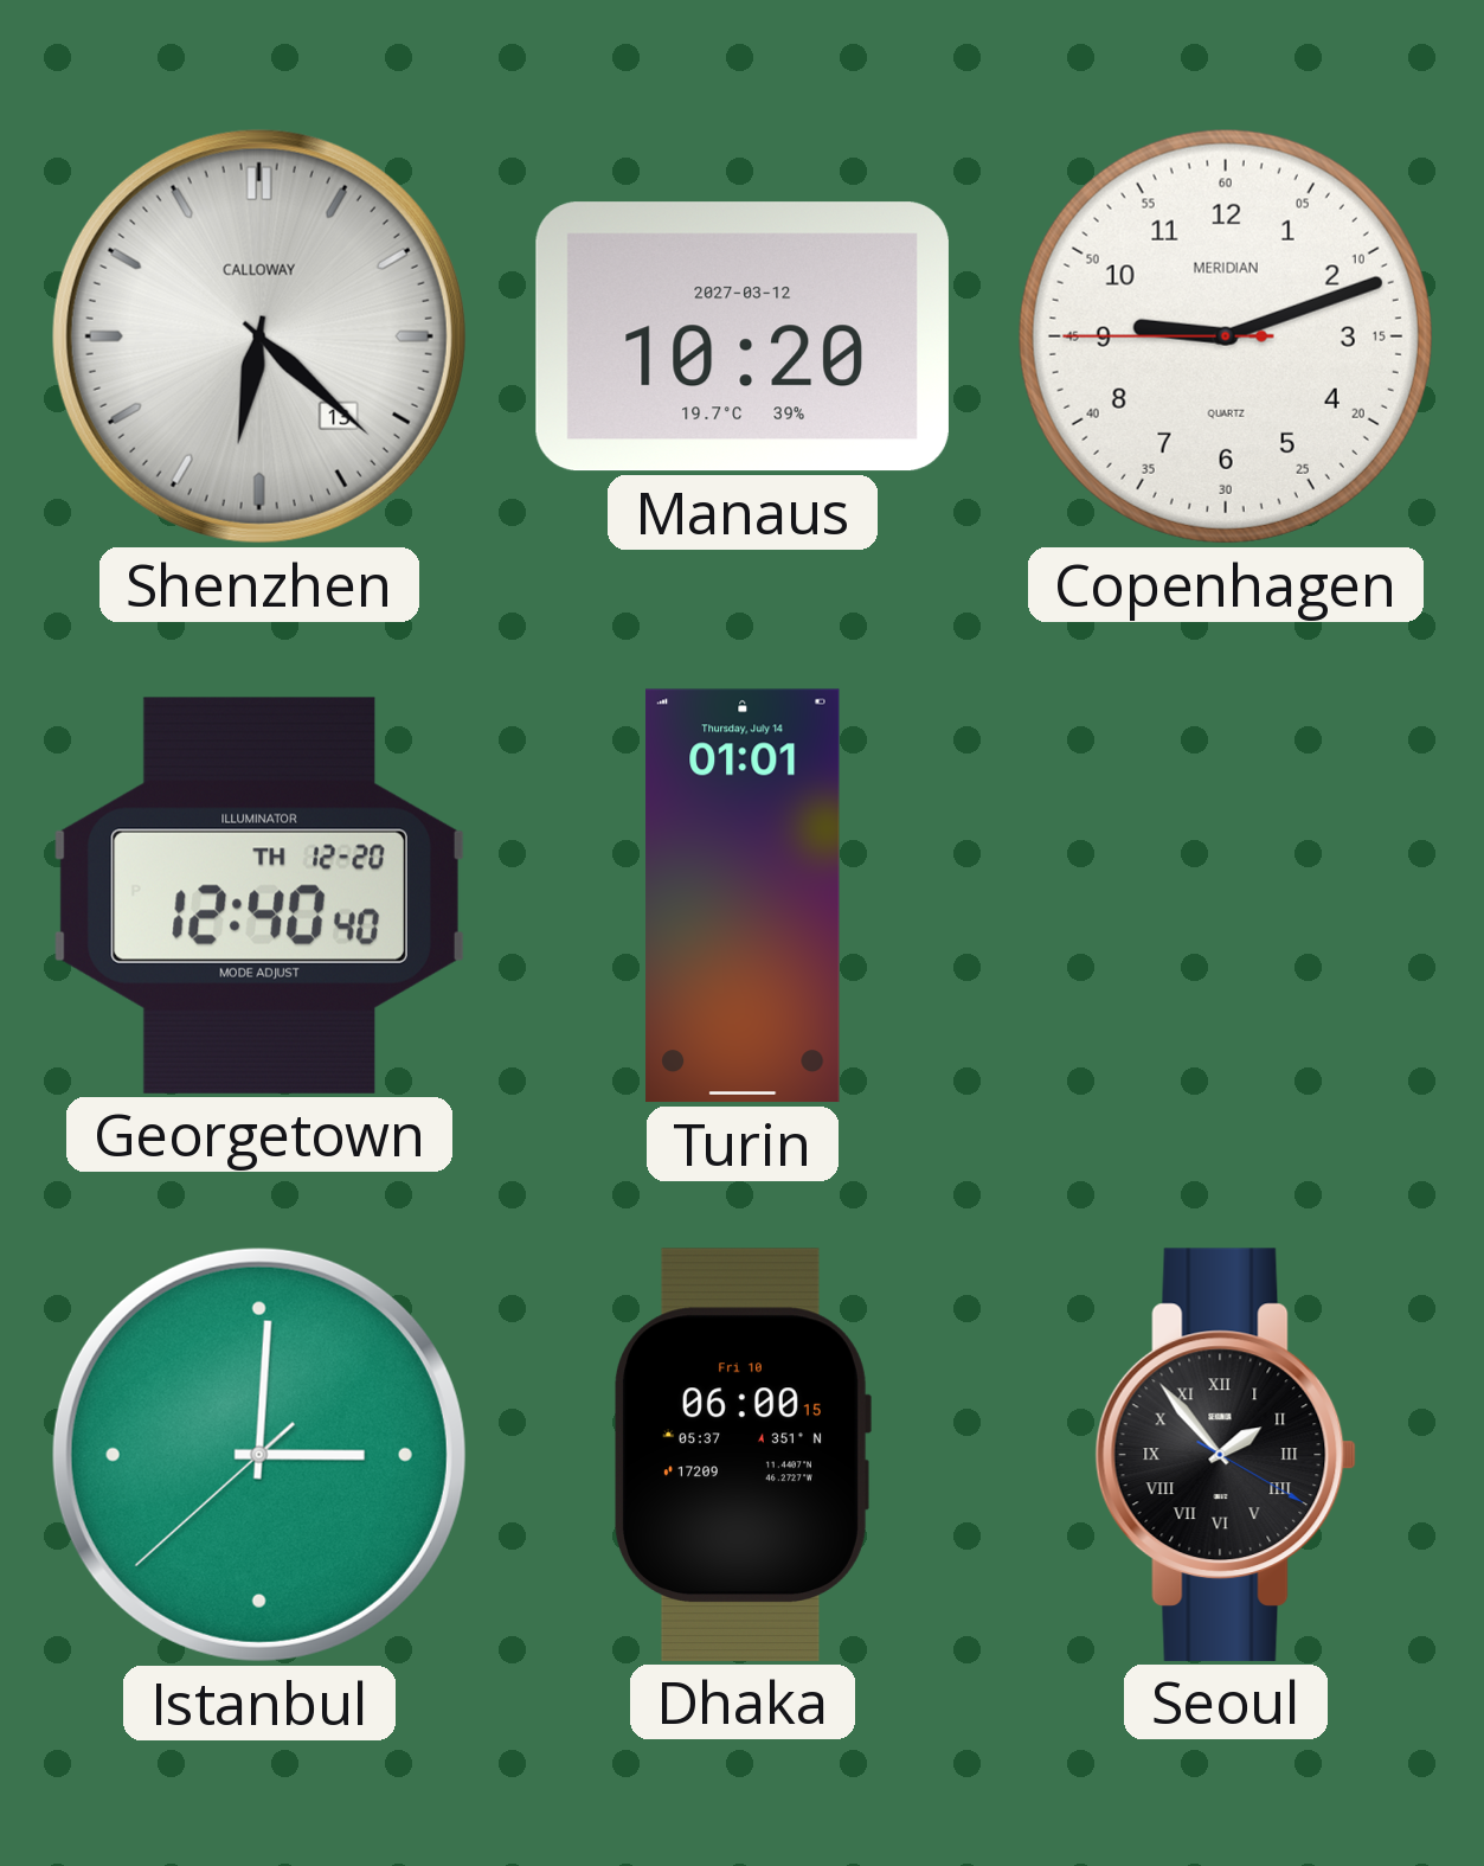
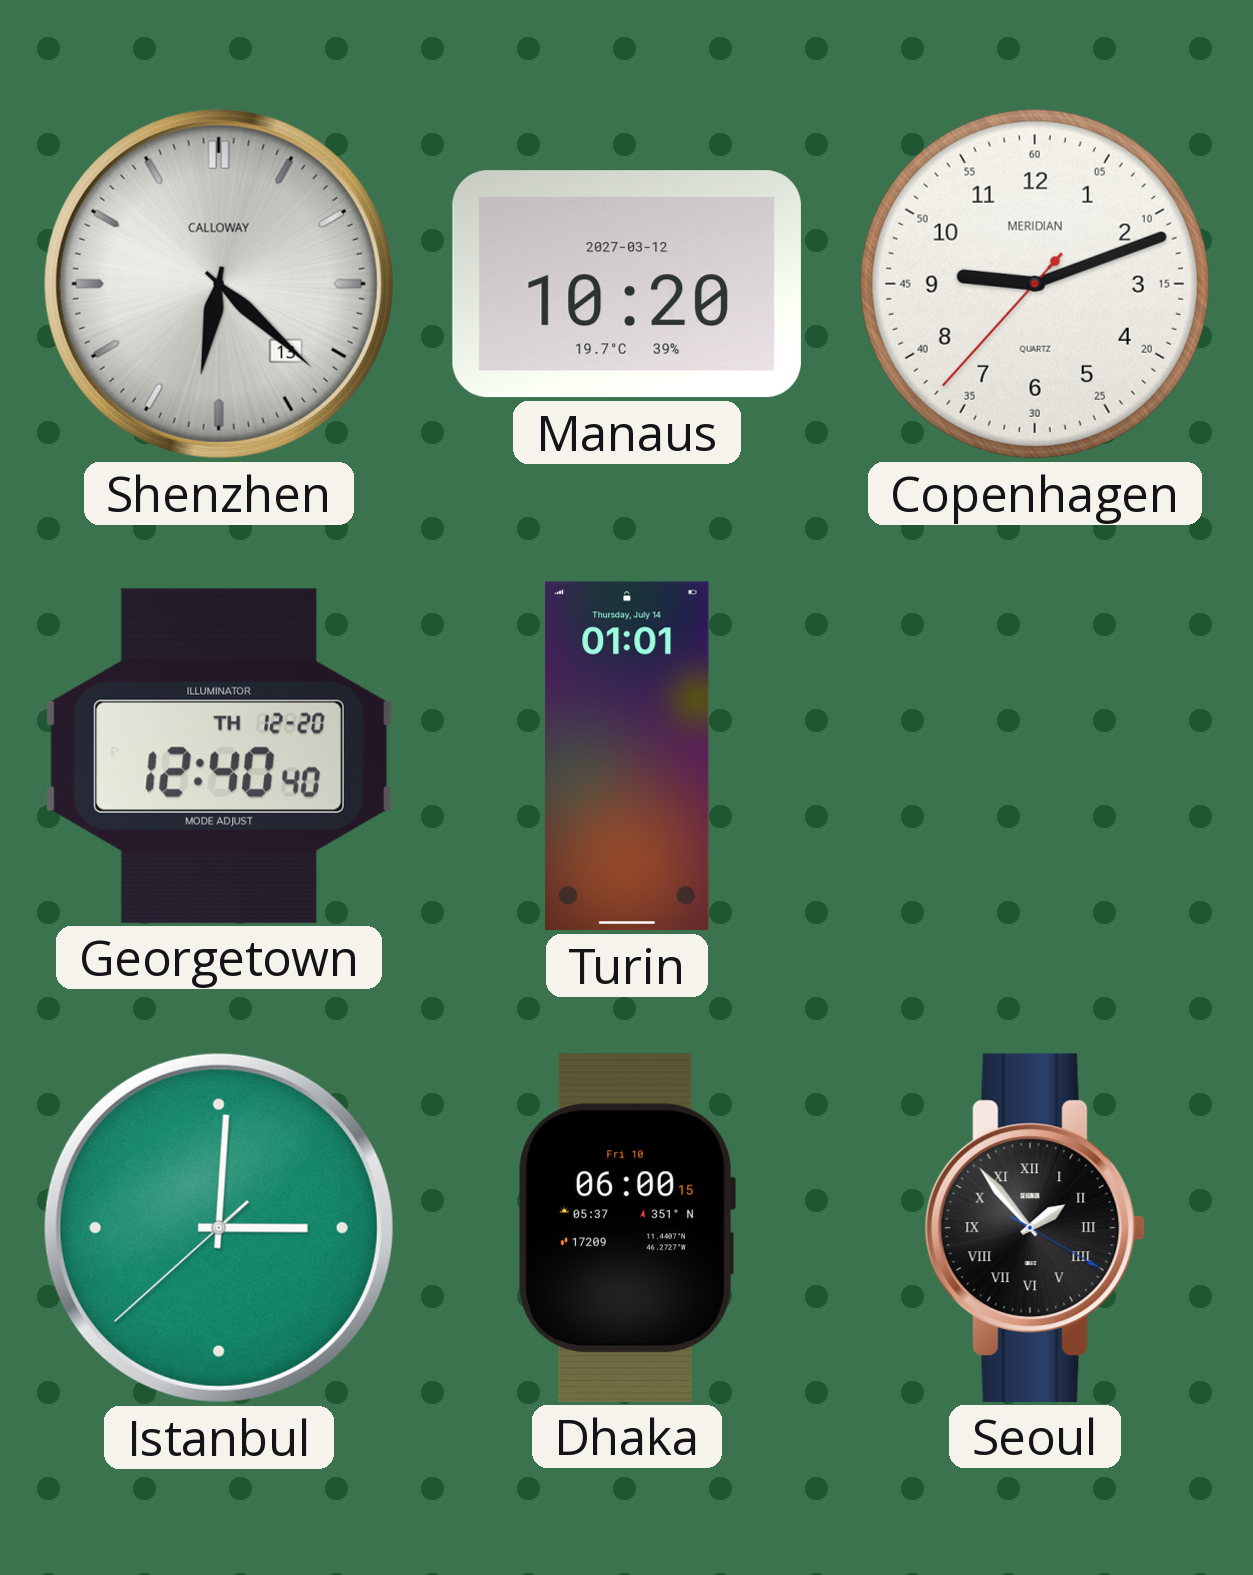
Copenhagen: 9:11:45 -> 9:11:37 (1035, 284)
